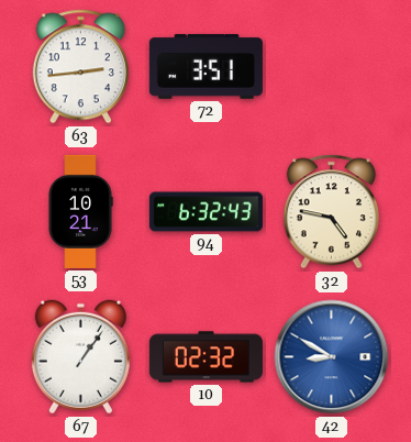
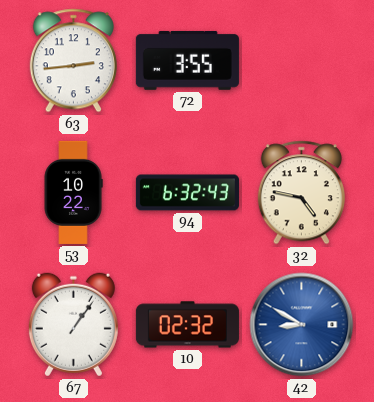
72: 3:51 -> 3:55 (187, 60)
53: 10:21 -> 10:22 (73, 192)
